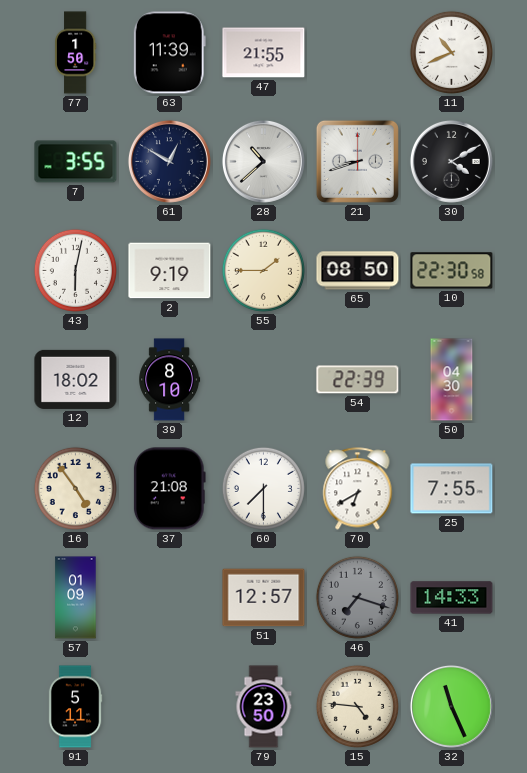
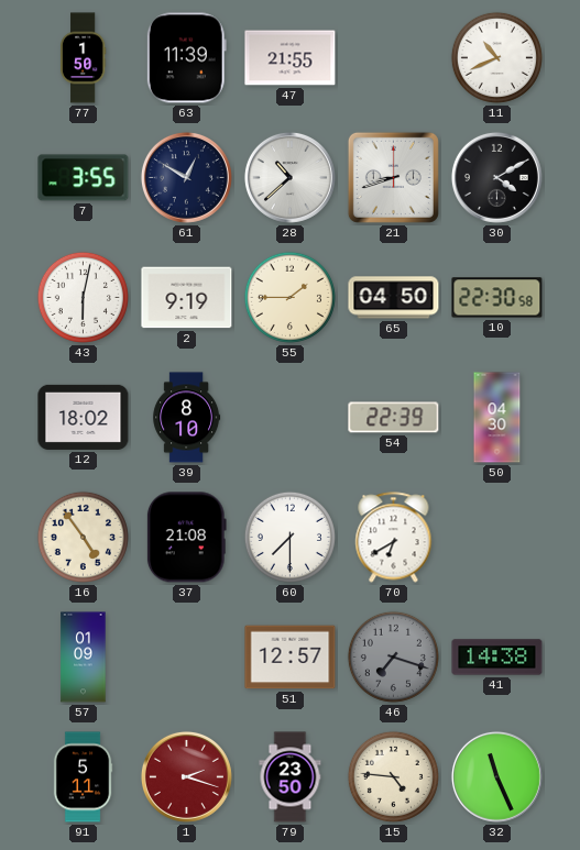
65: 08:50 -> 04:50 (394, 298)
25: 7:55 -> none (452, 489)
41: 14:33 -> 14:38 (497, 658)
1: none -> 2:18 (186, 776)
